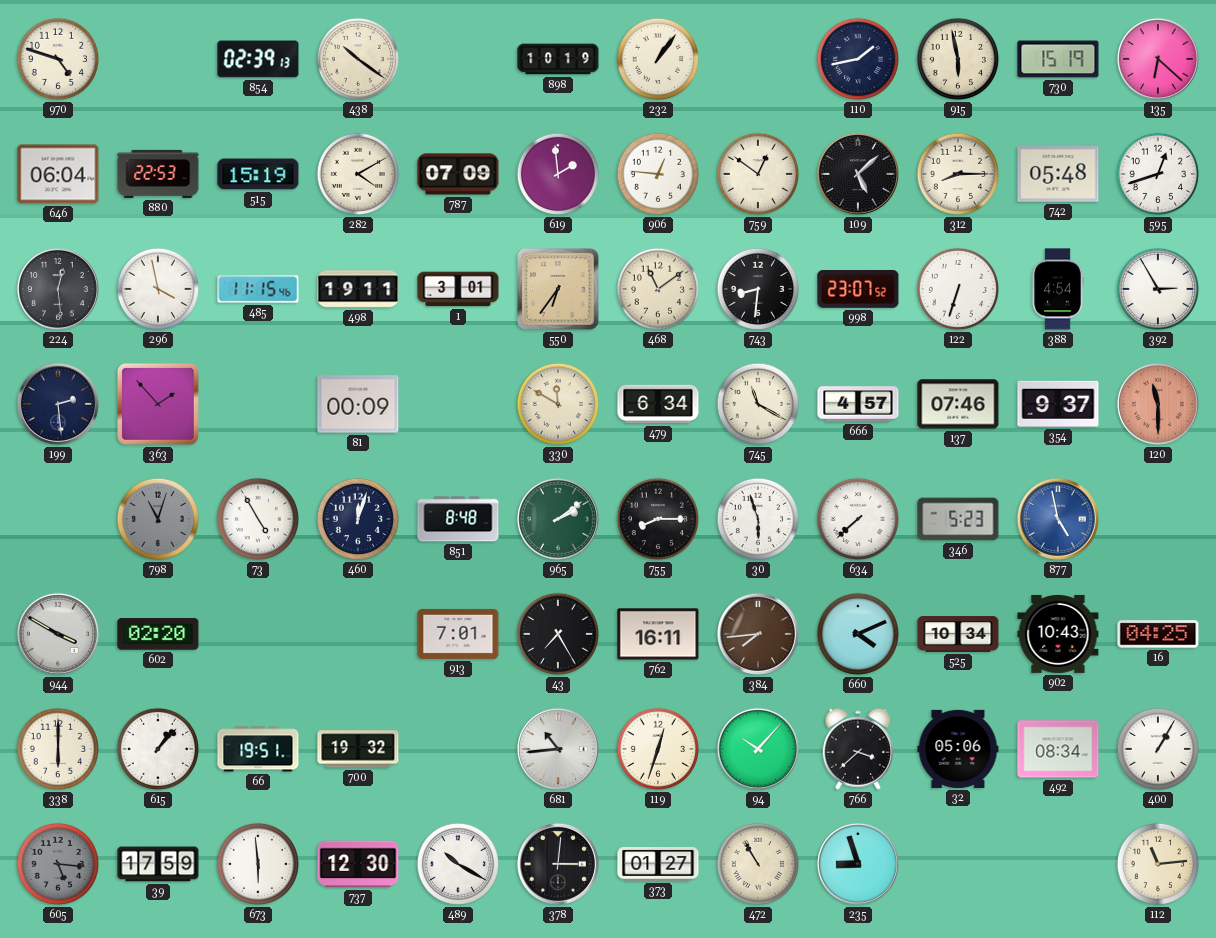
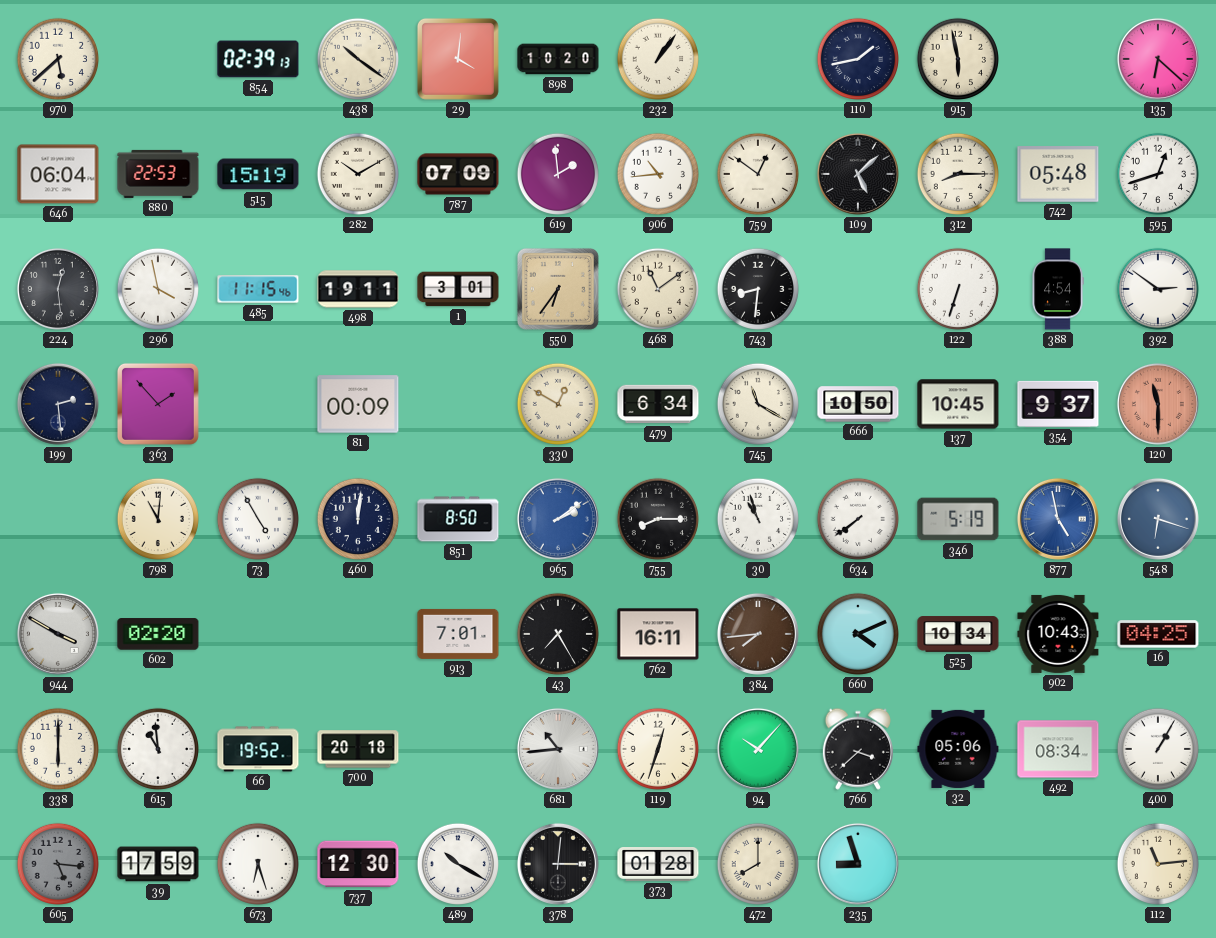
970: 4:48 -> 5:38 (58, 59)
29: none -> 4:01 (458, 59)
898: 10:19 -> 10:20 (558, 59)
730: 15:19 -> none (1058, 59)
282: 4:10 -> 10:10 (358, 174)
906: 12:46 -> 10:44 (658, 174)
998: 23:07 -> none (858, 290)
392: 2:55 -> 2:51 (1158, 289)
330: 11:50 -> 12:50 (558, 404)
666: 4:57 -> 10:50 (858, 404)
137: 07:46 -> 10:45 (958, 404)
798: 11:03 -> 11:01 (158, 519)
798 dial: grey -> cream (158, 519)
460: 12:03 -> 12:01 (358, 519)
851: 8:48 -> 8:50 (458, 519)
965 dial: green -> blue (558, 519)
30: 5:57 -> 10:57 (758, 519)
634: 7:38 -> 7:39 (858, 519)
346: 5:23 -> 5:19 (958, 519)
548: none -> 6:18 (1158, 519)
615: 1:07 -> 10:59 (158, 749)
66: 19:51 -> 19:52 (258, 749)
700: 19:32 -> 20:18 (358, 749)
673: 5:59 -> 6:27 (258, 864)
373: 01:27 -> 01:28 (658, 865)
472: 10:55 -> 8:00 (758, 864)
